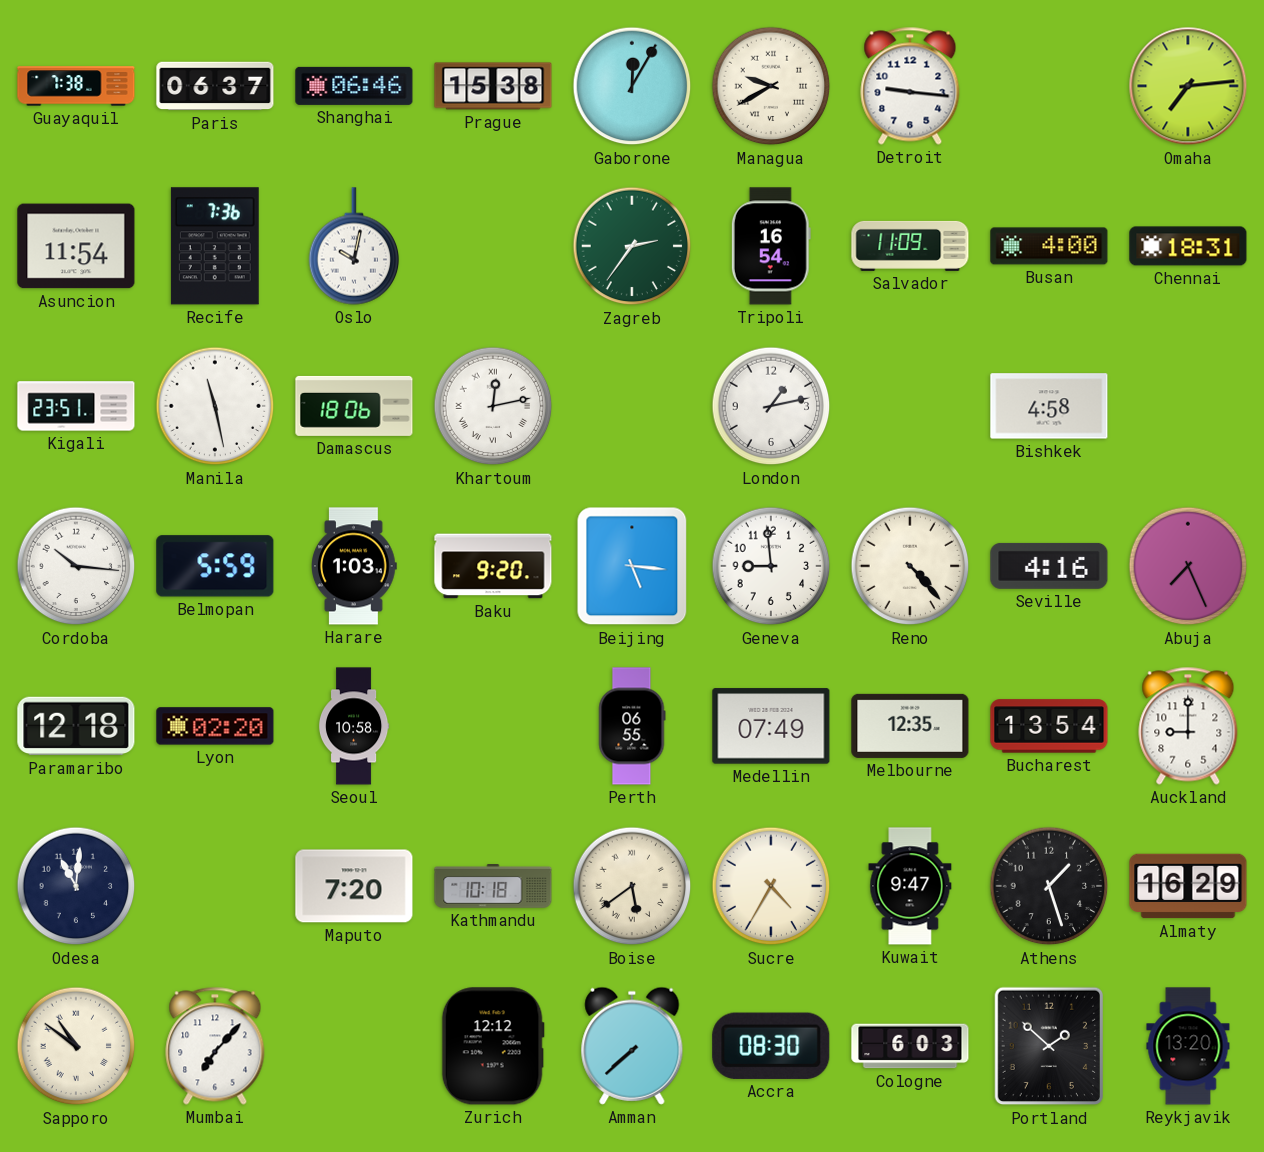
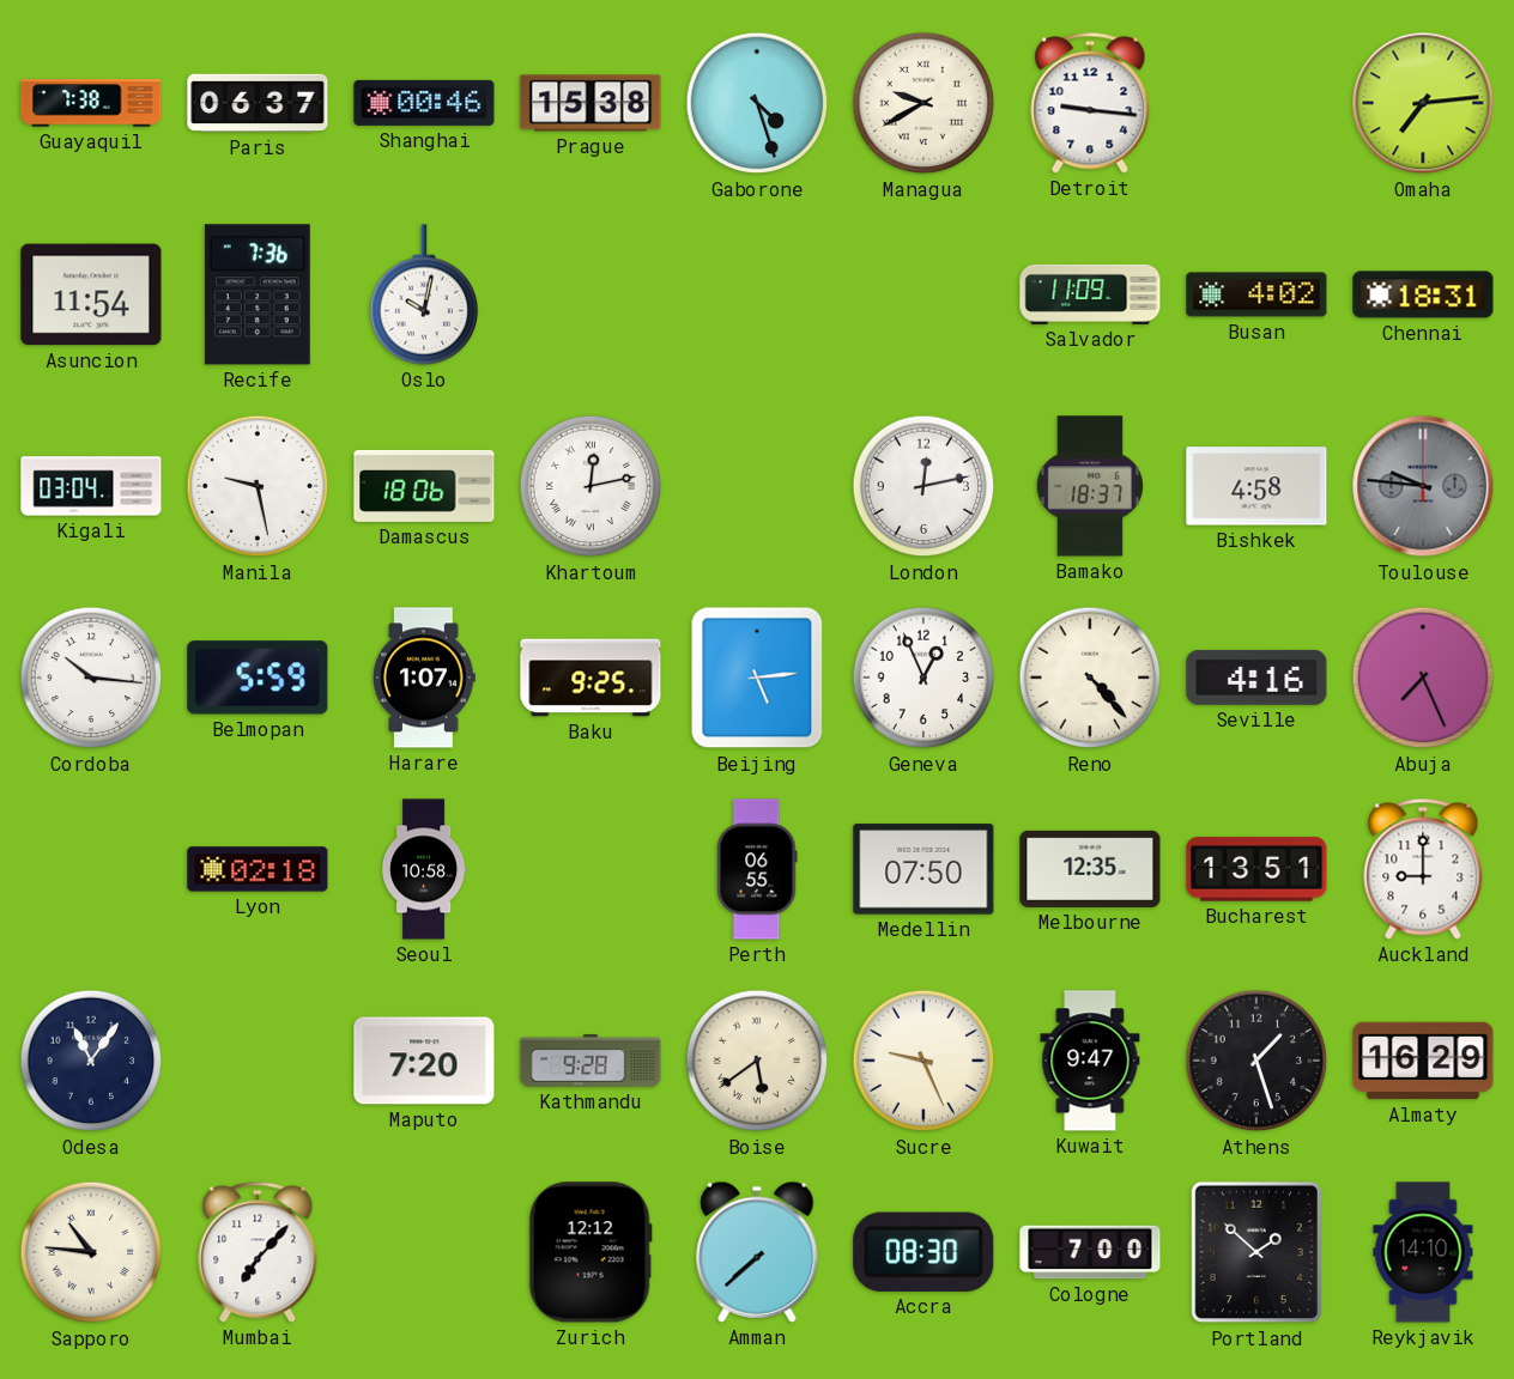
Shanghai: 06:46 -> 00:46 (424, 103)
Gaborone: 12:05 -> 4:27 (757, 103)
Zagreb: 2:36 -> none (632, 246)
Tripoli: 16:54 -> none (771, 246)
Busan: 4:00 -> 4:02 (1256, 294)
Kigali: 23:51 -> 03:04 (91, 486)
Manila: 11:28 -> 9:28 (258, 486)
London: 1:13 -> 12:13 (923, 486)
Bamako: none -> 18:37 (1090, 486)
Toulouse: none -> 9:46 (1423, 486)
Harare: 1:03 -> 1:07 (425, 678)
Baku: 9:20 -> 9:25 (591, 678)
Beijing: 5:16 -> 5:14 (757, 678)
Geneva: 8:59 -> 12:56 (923, 678)
Paramaribo: 12:18 -> none (76, 726)
Lyon: 02:20 -> 02:18 (258, 869)
Medellin: 07:49 -> 07:50 (923, 869)
Bucharest: 13:54 -> 13:51 (1256, 869)
Odesa: 11:01 -> 11:06 (91, 1061)
Kathmandu: 10:18 -> 9:28 (591, 1062)
Sucre: 4:35 -> 9:26 (923, 1061)
Sapporo: 10:51 -> 10:46 (91, 1252)
Cologne: 6:03 -> 7:00 (1090, 1252)
Reykjavik: 13:20 -> 14:10 (1423, 1252)
